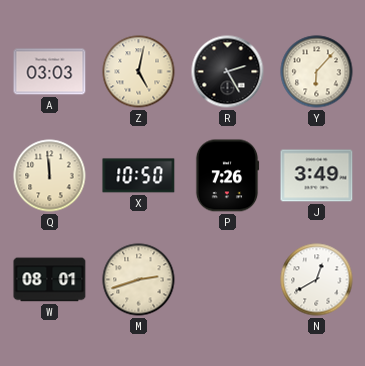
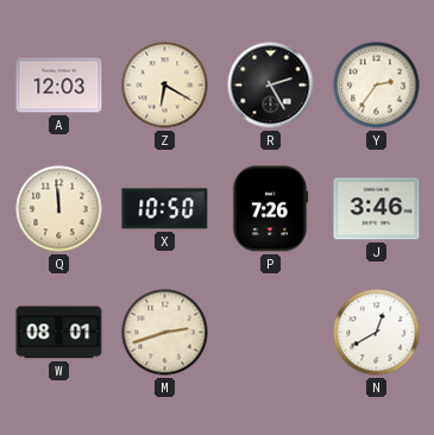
A: 03:03 -> 12:03 (59, 86)
Z: 5:02 -> 6:20 (165, 86)
Y: 6:07 -> 2:36 (377, 86)
J: 3:49 -> 3:46 (377, 209)
